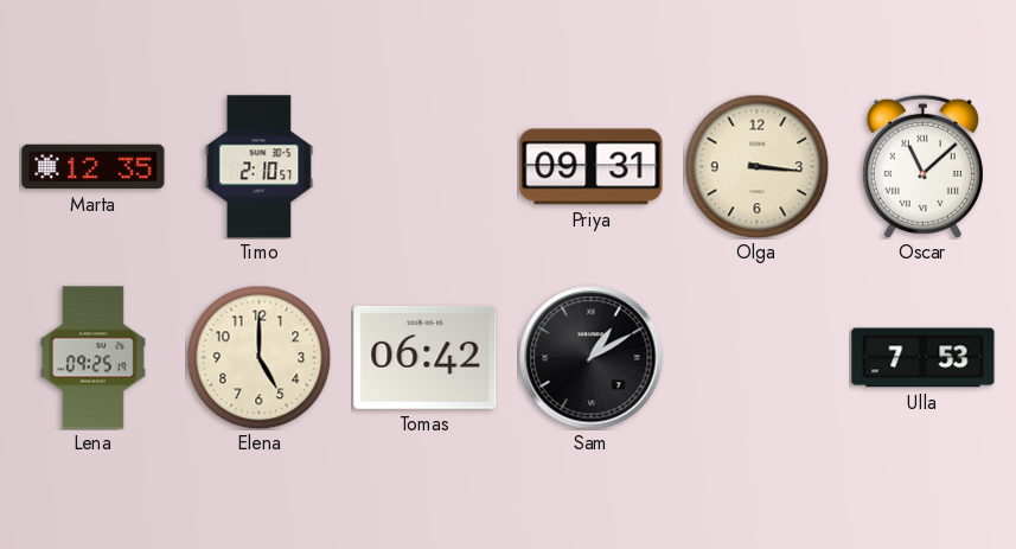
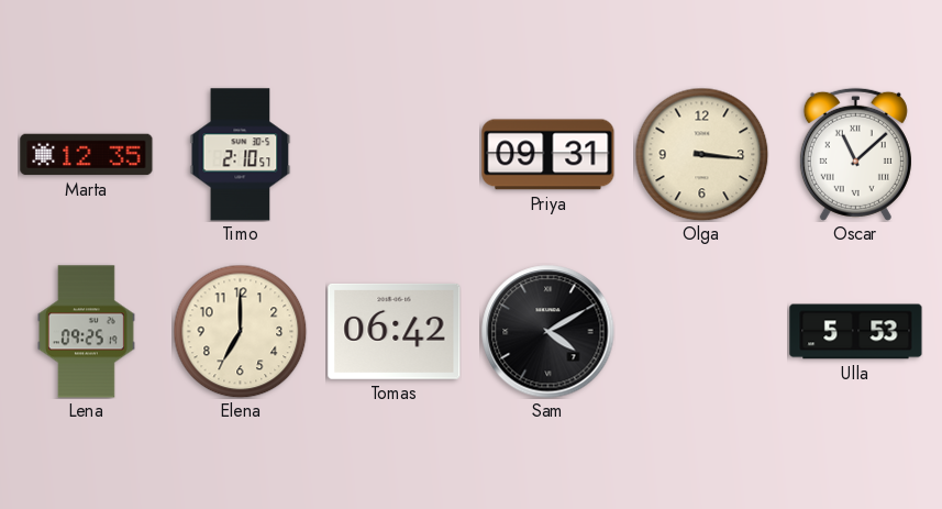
Elena: 5:00 -> 7:00 (240, 331)
Sam: 1:10 -> 4:10 (548, 332)
Ulla: 7:53 -> 5:53 (856, 332)
